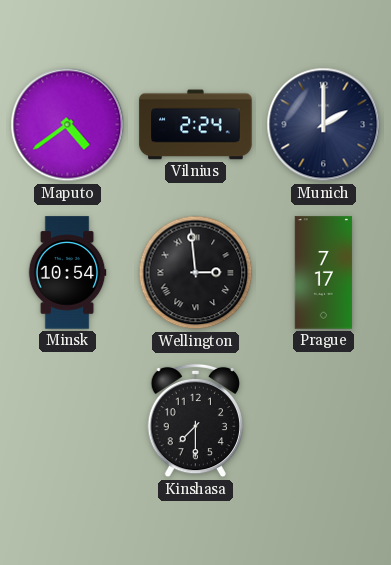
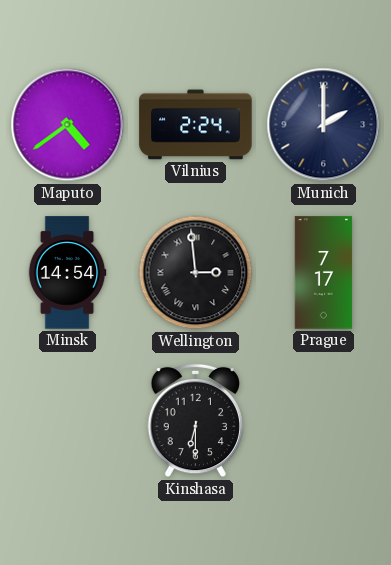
Minsk: 10:54 -> 14:54 (67, 273)
Kinshasa: 7:30 -> 6:30 (195, 421)
